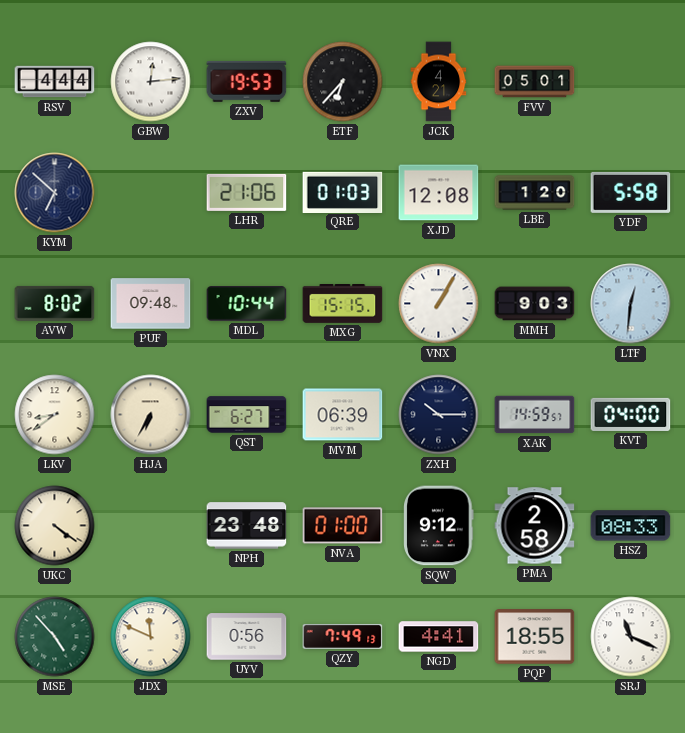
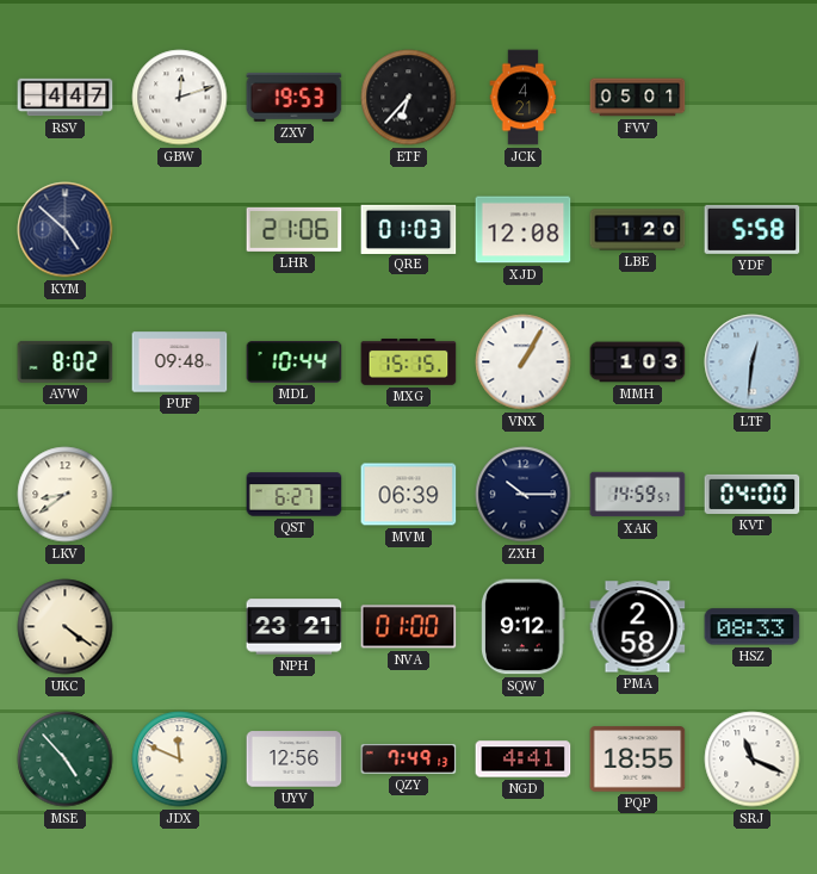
RSV: 4:44 -> 4:47 (66, 98)
GBW: 12:14 -> 12:12 (180, 98)
KYM: 6:52 -> 4:52 (66, 230)
MMH: 9:03 -> 1:03 (638, 362)
HJA: 6:35 -> none (151, 415)
NPH: 23:48 -> 23:21 (295, 627)
UYV: 0:56 -> 12:56 (295, 760)
